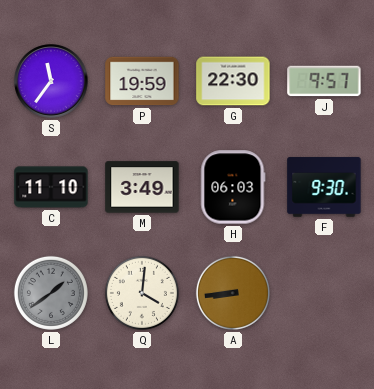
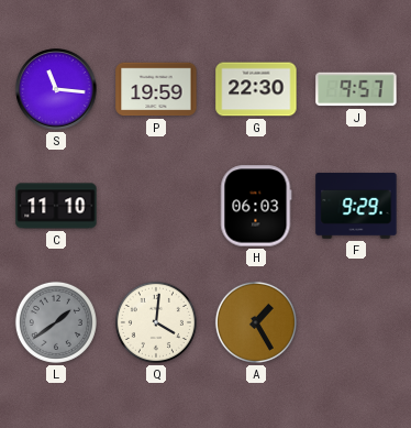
S: 11:36 -> 11:16 (56, 89)
M: 3:49 -> none (142, 187)
F: 9:30 -> 9:29 (356, 206)
A: 8:44 -> 1:25 (256, 322)
